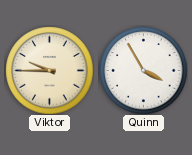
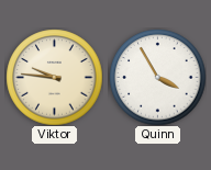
Viktor: 9:45 -> 9:46 (54, 77)
